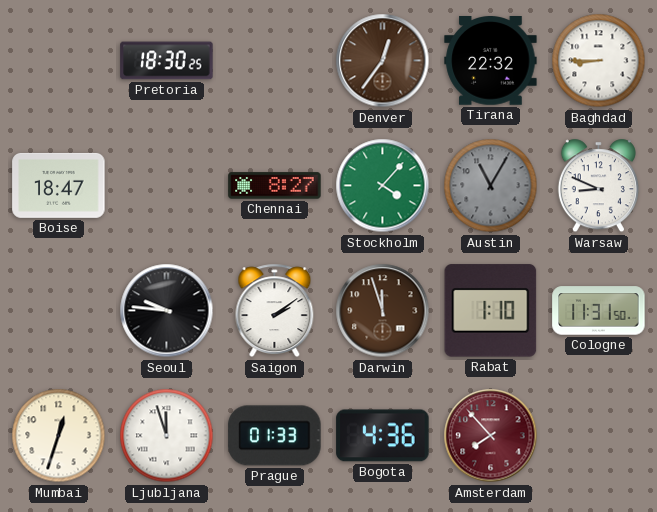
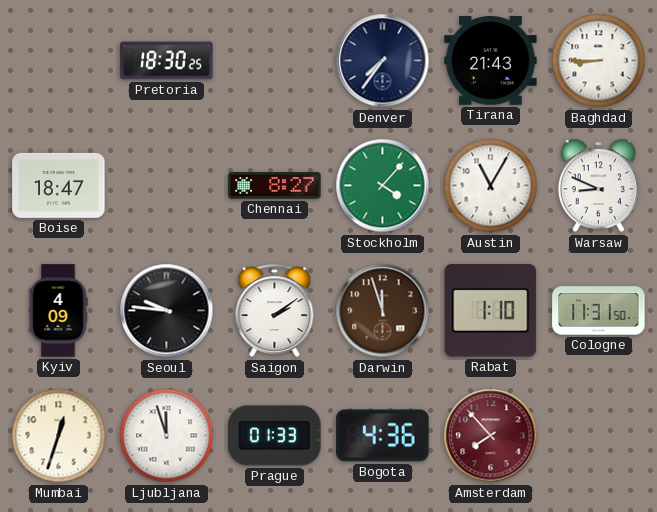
Denver: 12:36 -> 7:36 (383, 61)
Denver dial: brown -> navy (383, 61)
Tirana: 22:32 -> 21:43 (491, 61)
Austin dial: grey -> white (491, 186)
Kyiv: none -> 4:09 (58, 311)
